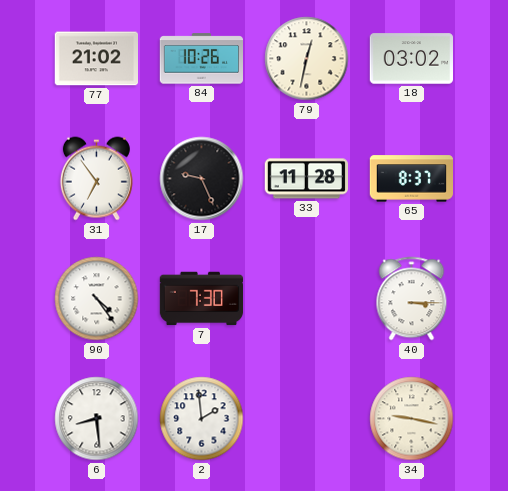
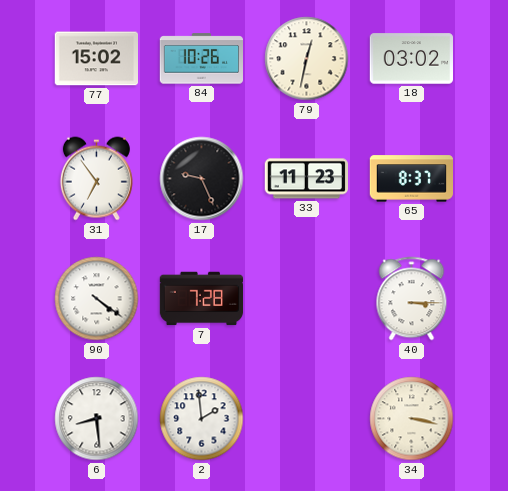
77: 21:02 -> 15:02 (96, 59)
33: 11:28 -> 11:23 (306, 179)
90: 4:24 -> 4:21 (97, 299)
7: 7:30 -> 7:28 (202, 299)
34: 9:17 -> 3:17 (412, 419)
